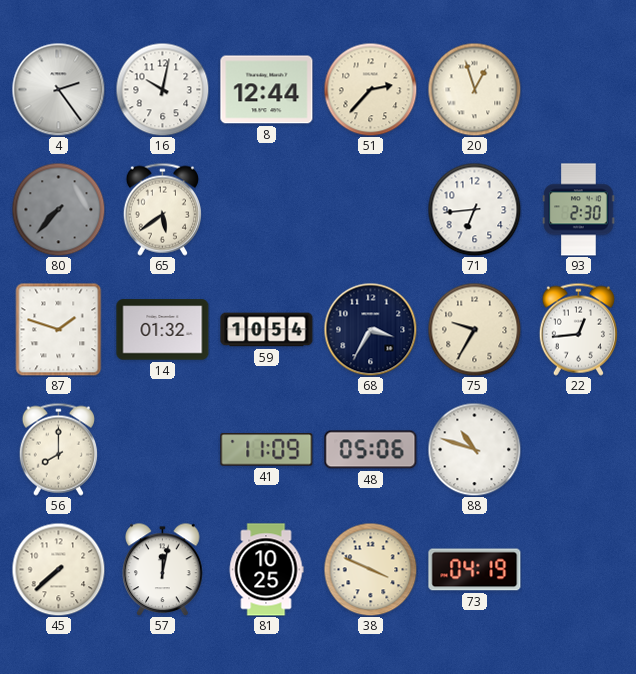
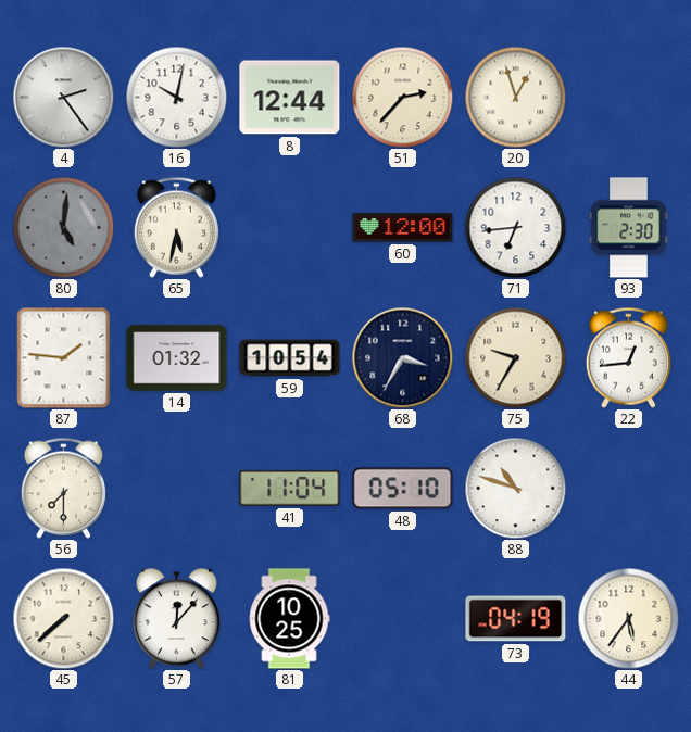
80: 7:37 -> 5:01 (63, 227)
65: 5:39 -> 5:32 (176, 227)
60: none -> 12:00 (403, 228)
87: 1:48 -> 1:46 (64, 357)
56: 8:00 -> 7:30 (63, 488)
41: 11:09 -> 11:04 (290, 489)
48: 05:06 -> 05:10 (403, 489)
57: 12:02 -> 12:07 (177, 618)
38: 3:49 -> none (370, 569)
44: none -> 5:36 (628, 618)
